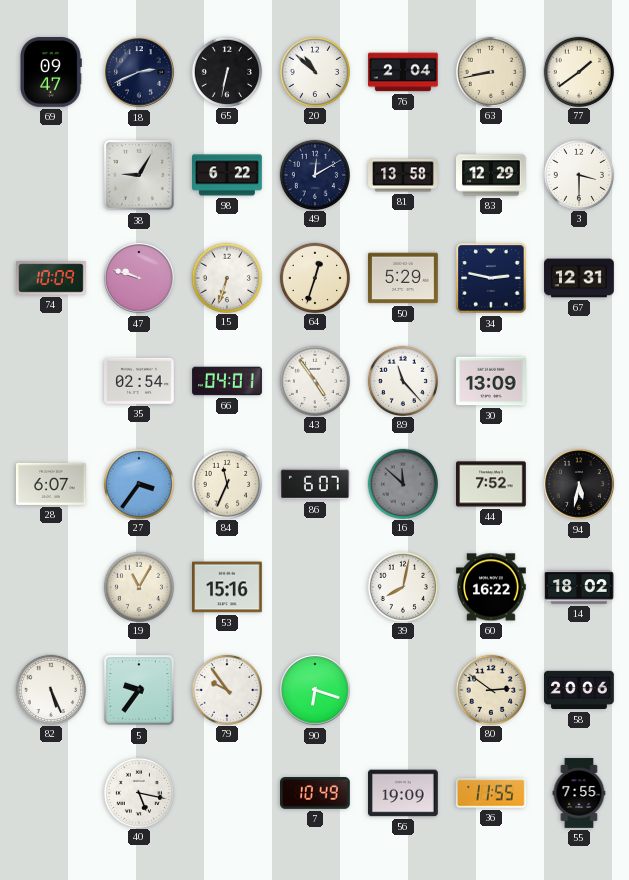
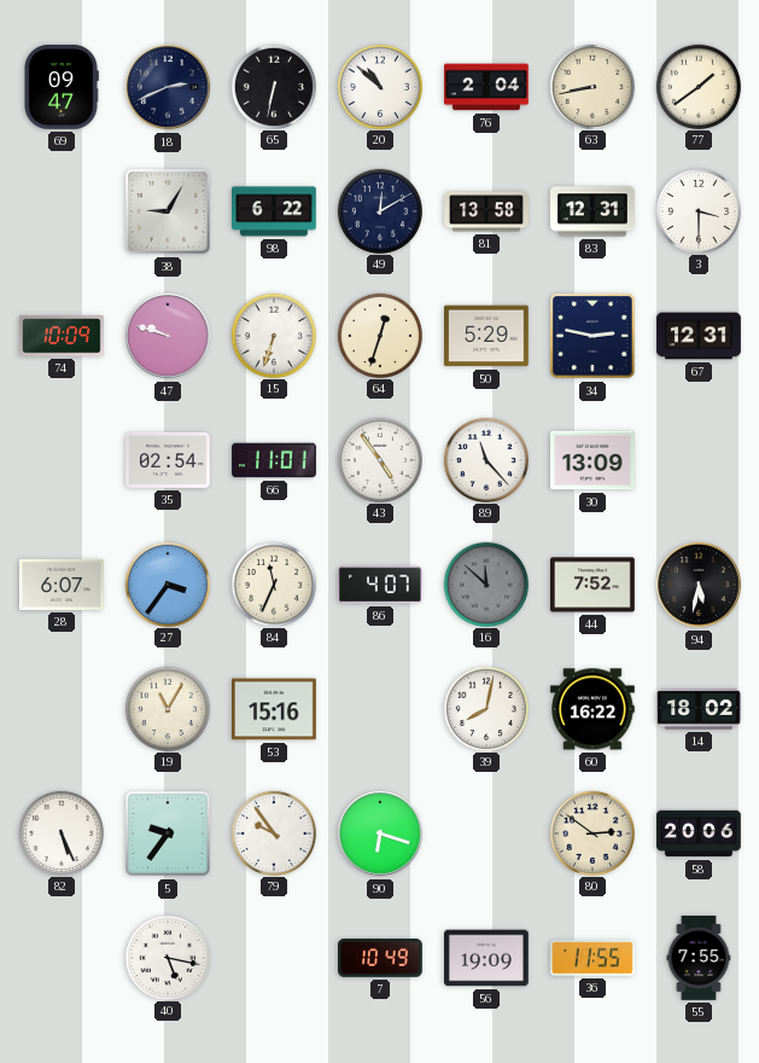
83: 12:29 -> 12:31 (592, 211)
66: 04:01 -> 11:01 (274, 460)
86: 6:07 -> 4:07 (381, 585)
